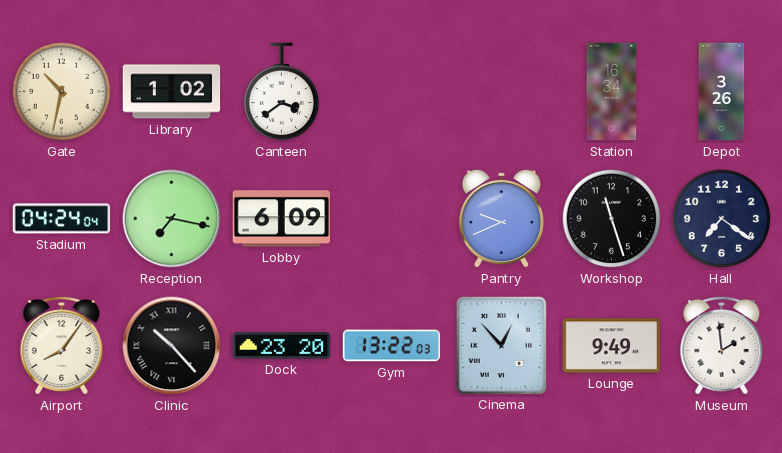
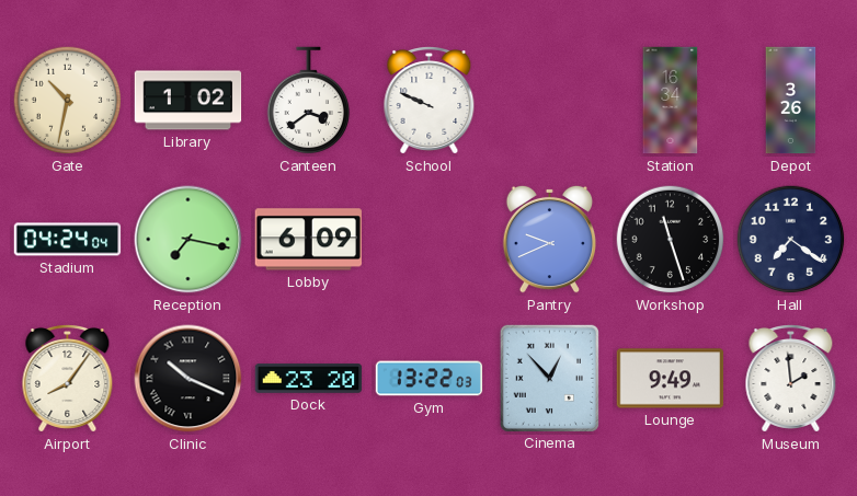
School: none -> 9:49 (430, 101)
Clinic: 10:23 -> 10:19 (188, 379)
